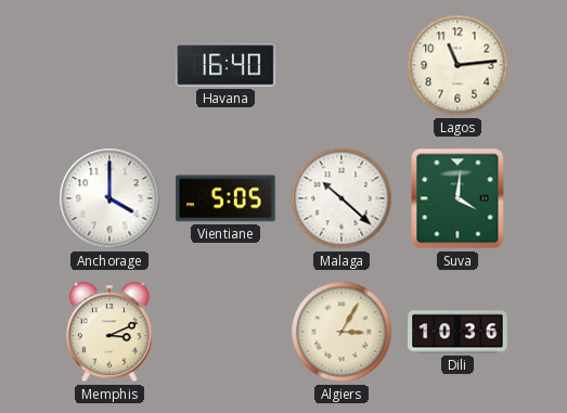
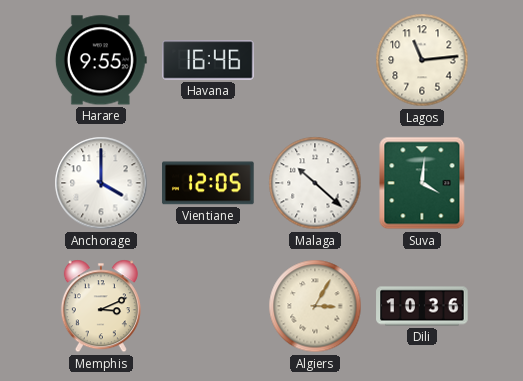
Harare: none -> 9:55 (101, 60)
Havana: 16:40 -> 16:46 (208, 60)
Vientiane: 5:05 -> 12:05 (208, 183)
